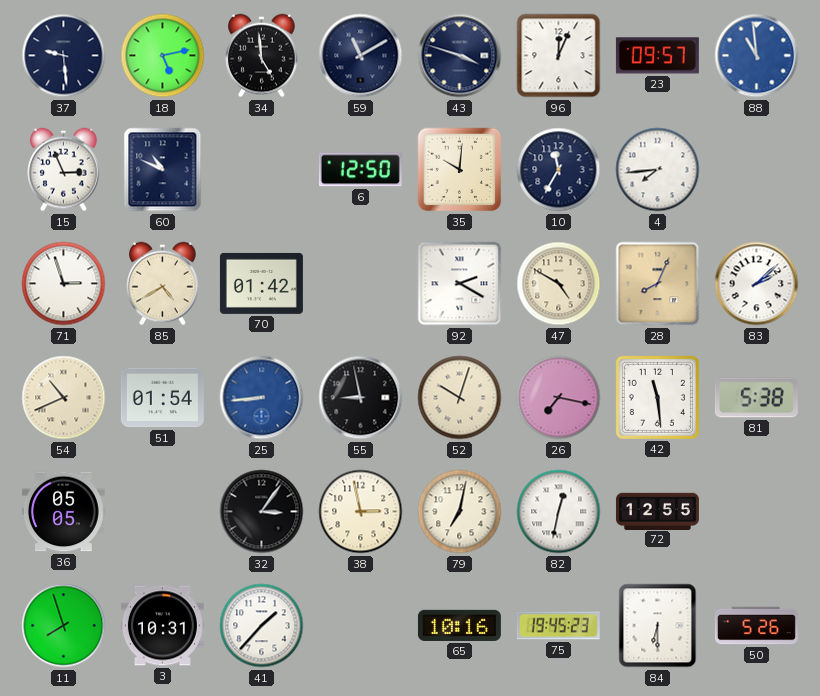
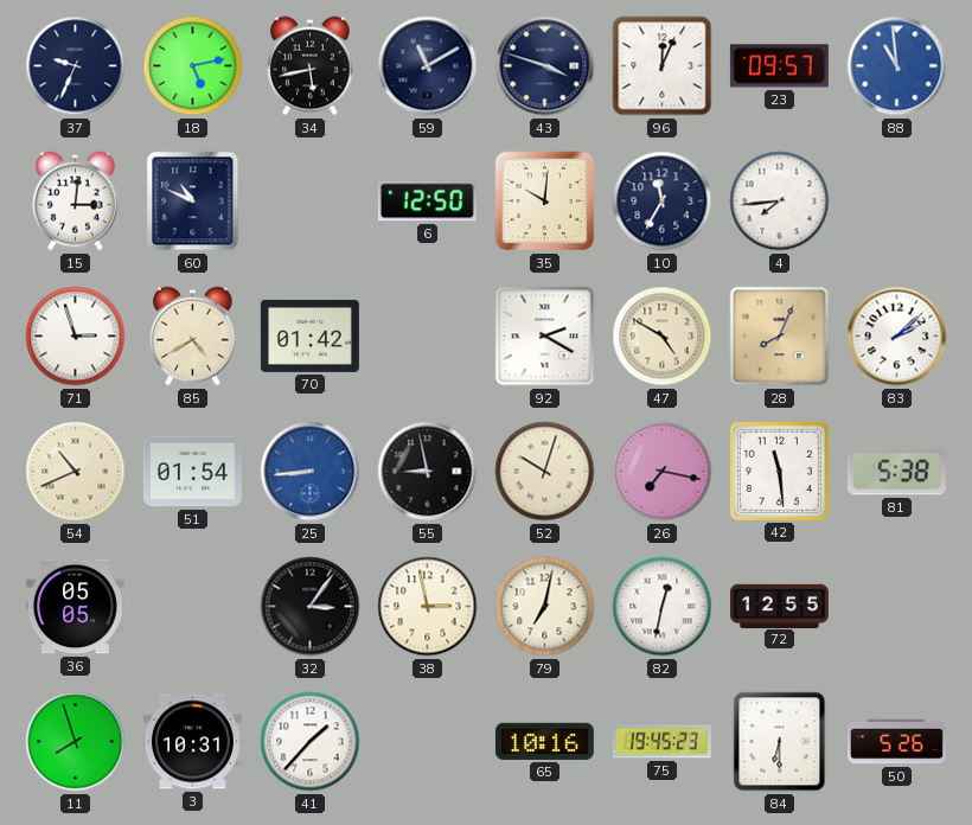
37: 9:29 -> 9:34 (76, 66)
34: 4:59 -> 5:43 (311, 66)
15: 2:56 -> 3:01 (76, 202)
